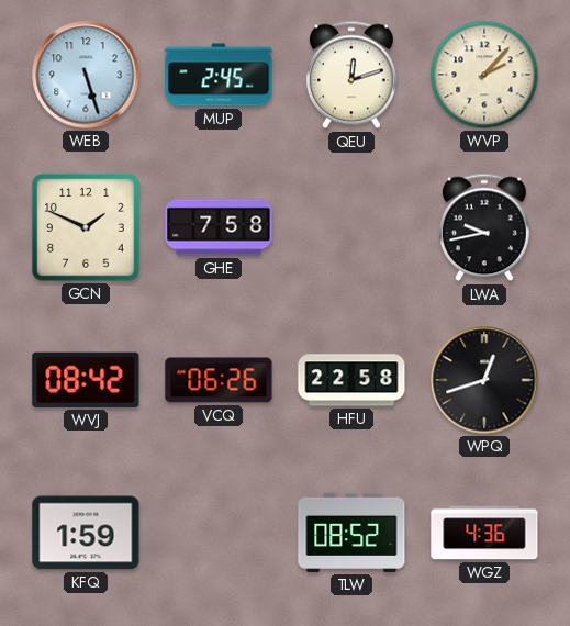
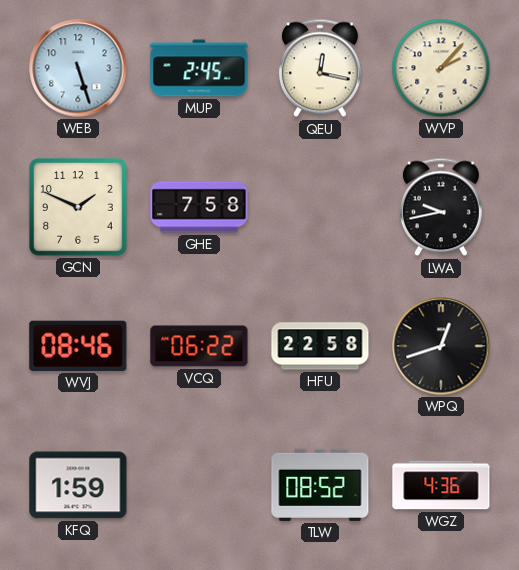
QEU: 12:12 -> 12:17 (320, 68)
WVJ: 08:42 -> 08:46 (78, 346)
VCQ: 06:26 -> 06:22 (199, 346)
